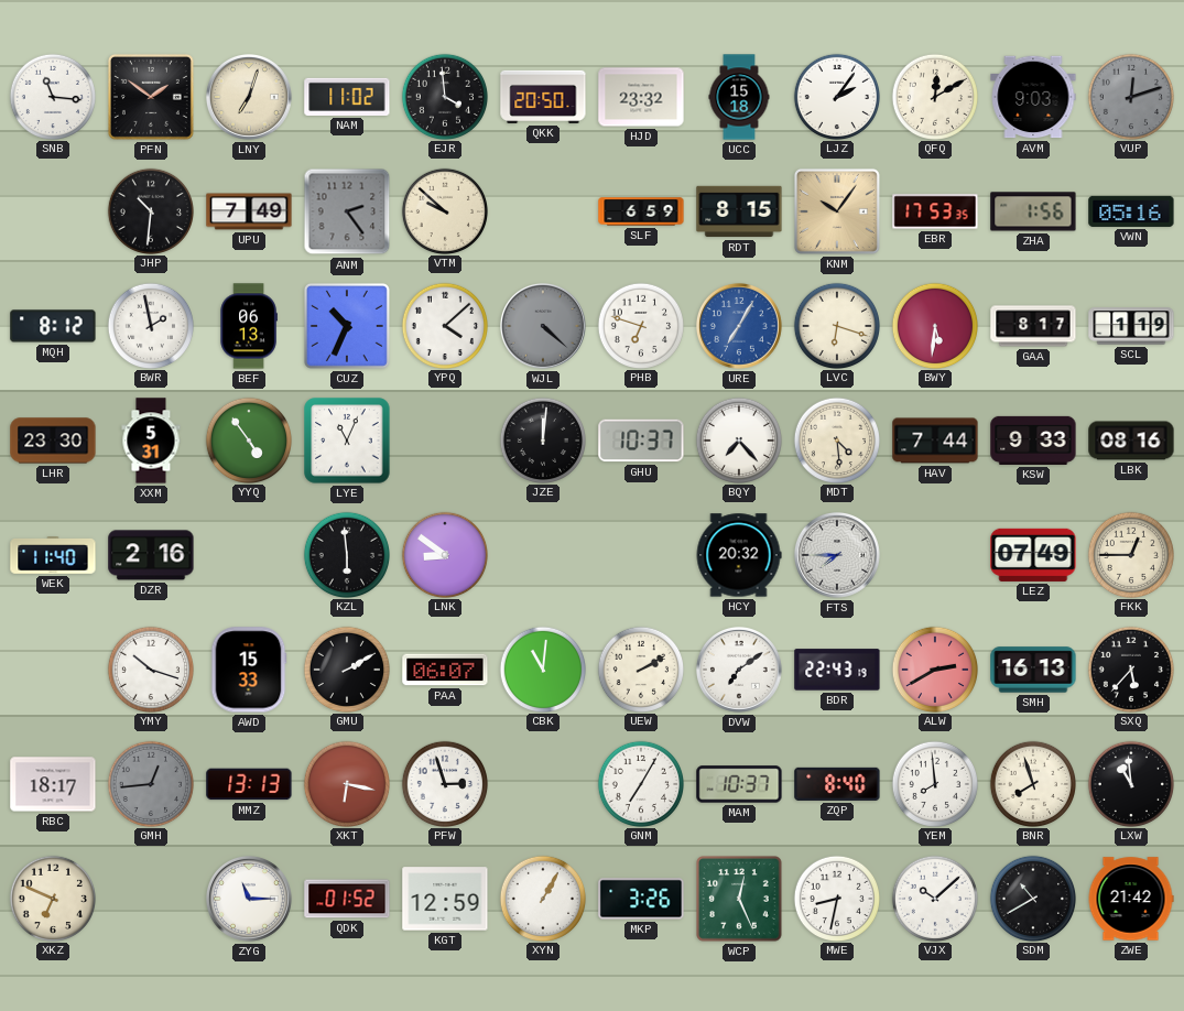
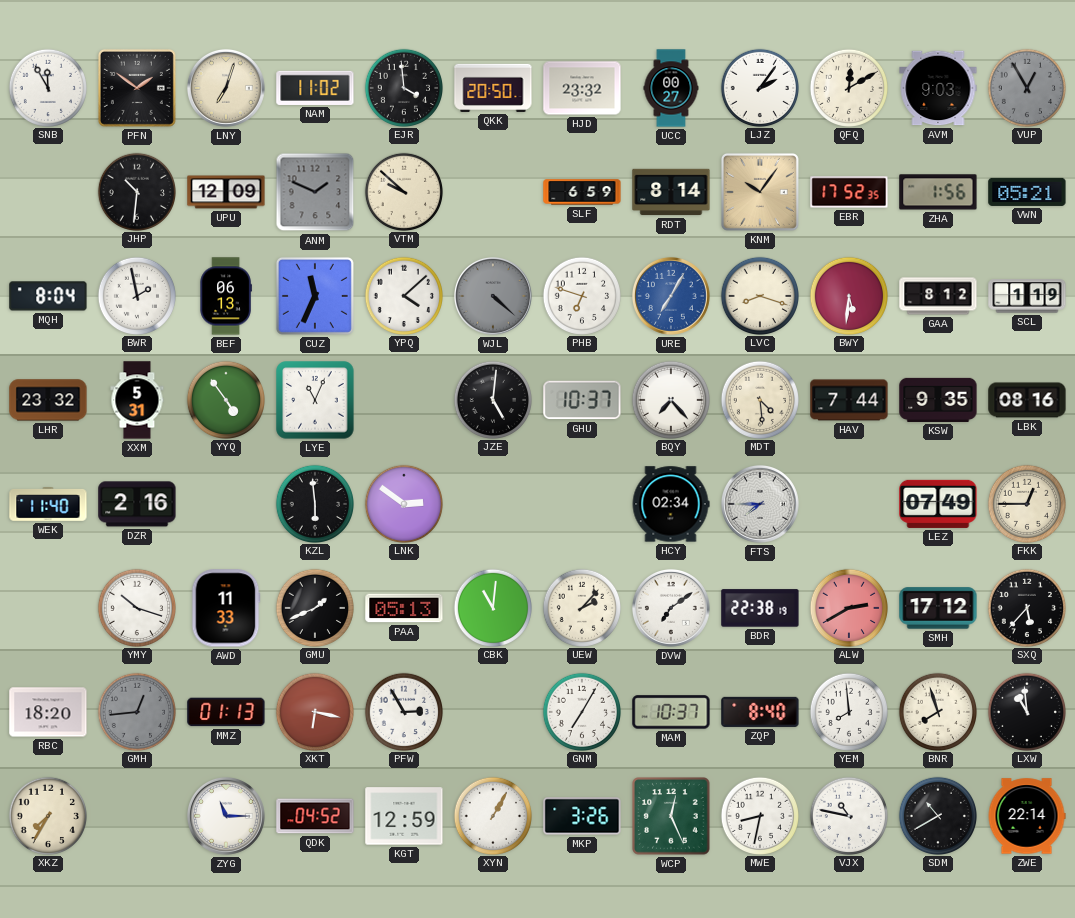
SNB: 11:16 -> 11:55 (47, 87)
UCC: 15:18 -> 00:27 (671, 88)
VUP: 12:12 -> 12:55 (1026, 87)
UPU: 7:49 -> 12:09 (226, 192)
ANM: 2:24 -> 1:49 (315, 192)
RDT: 8:15 -> 8:14 (671, 192)
EBR: 17:53 -> 17:52 (849, 192)
VWN: 05:16 -> 05:21 (1027, 192)
MQH: 8:12 -> 8:04 (48, 296)
CUZ: 10:34 -> 11:34 (315, 296)
LVC: 6:18 -> 8:18 (759, 295)
GAA: 8:17 -> 8:12 (938, 296)
LHR: 23:30 -> 23:32 (48, 400)
JZE: 12:01 -> 5:01 (492, 399)
KSW: 9:33 -> 9:35 (938, 400)
LNK: 8:51 -> 2:51 (403, 503)
HCY: 20:32 -> 02:34 (671, 504)
AWD: 15:33 -> 11:33 (226, 608)
GMU: 2:10 -> 1:41 (314, 607)
PAA: 06:07 -> 05:13 (404, 608)
UEW: 2:10 -> 2:07 (581, 607)
BDR: 22:43 -> 22:38 (760, 608)
SMH: 16:13 -> 17:12 (938, 608)
RBC: 18:17 -> 18:20 (48, 712)
MMZ: 13:13 -> 01:13 (226, 712)
PFW: 2:57 -> 2:55 (403, 711)
XKZ: 6:49 -> 7:35 (47, 815)
QDK: 01:52 -> 04:52 (315, 816)
VJX: 10:08 -> 10:47 (848, 815)
ZWE: 21:42 -> 22:14 (1027, 816)
